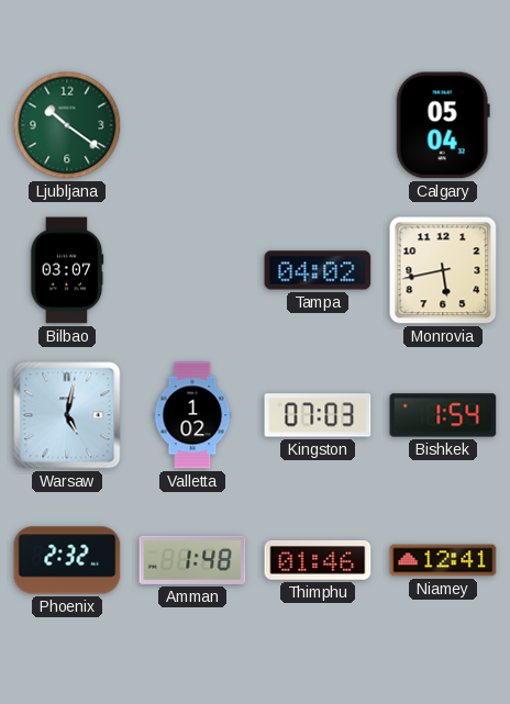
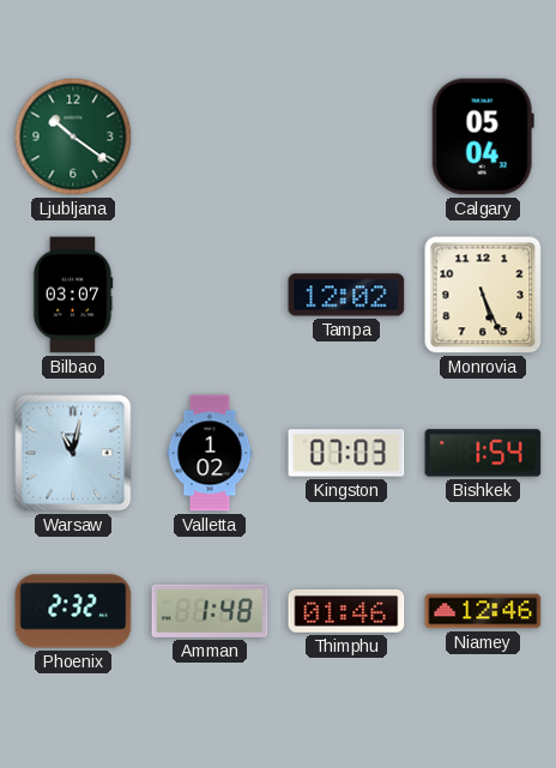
Tampa: 04:02 -> 12:02 (346, 295)
Monrovia: 5:43 -> 5:26 (483, 295)
Warsaw: 5:02 -> 11:02 (73, 453)
Niamey: 12:41 -> 12:46 (483, 611)
